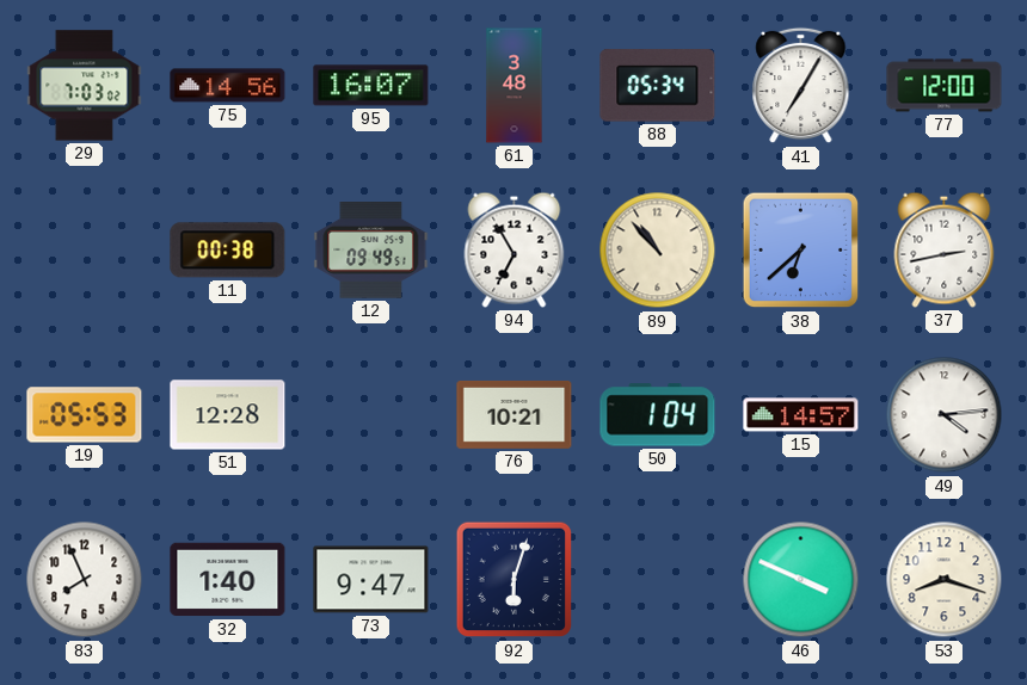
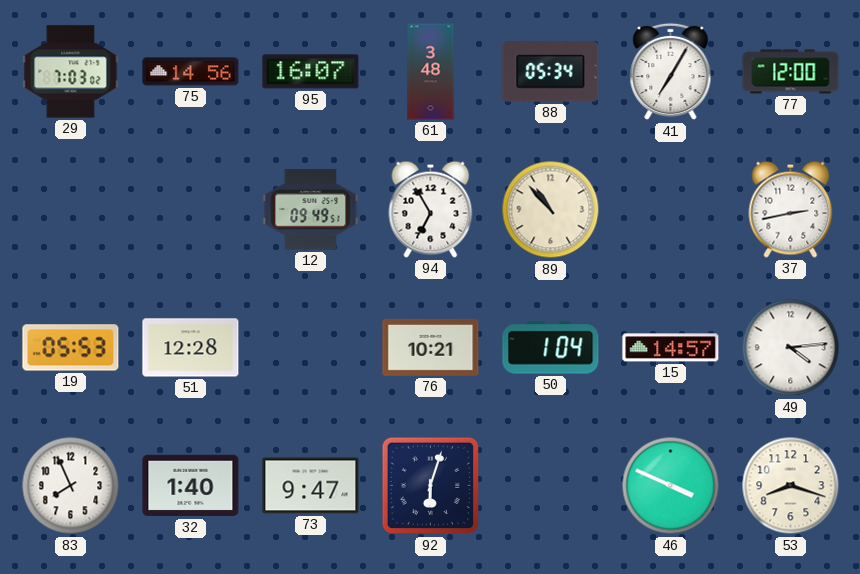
11: 00:38 -> none (228, 251)
38: 6:38 -> none (801, 251)
